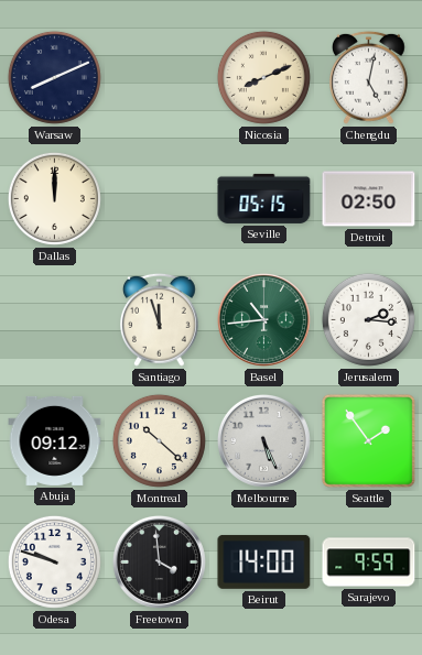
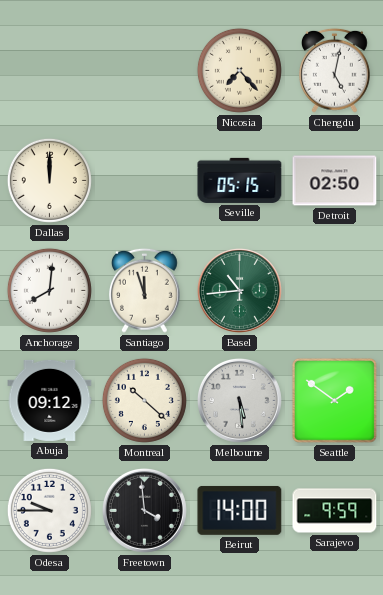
Warsaw: 8:11 -> none (54, 77)
Nicosia: 8:11 -> 7:23 (239, 70)
Anchorage: none -> 8:01 (49, 290)
Jerusalem: 2:16 -> none (368, 319)
Melbourne: 5:26 -> 5:29 (239, 400)
Seattle: 1:54 -> 1:51 (334, 400)
Odesa: 9:48 -> 9:45 (49, 510)
